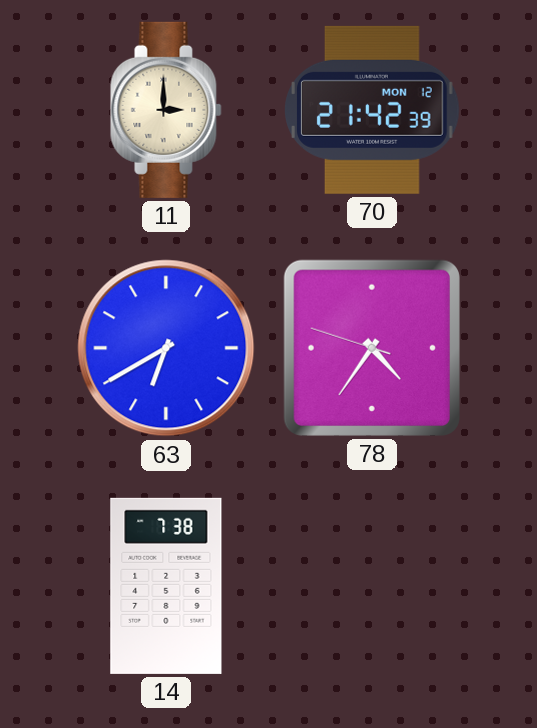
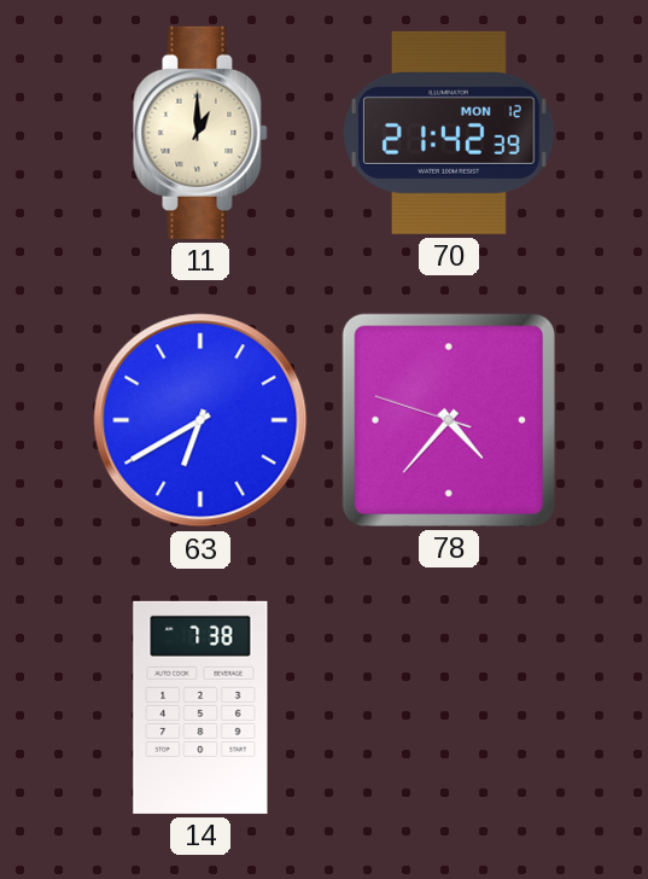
11: 3:00 -> 1:00 (200, 133)
78: 4:35 -> 4:36 (449, 420)
